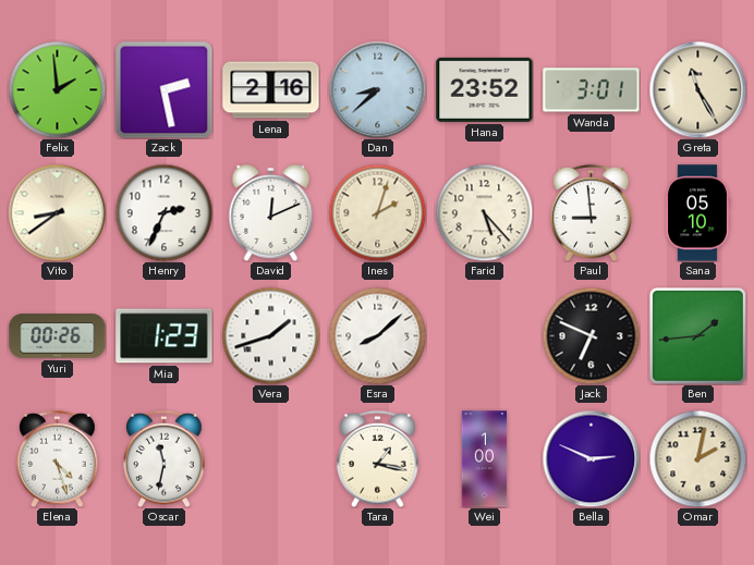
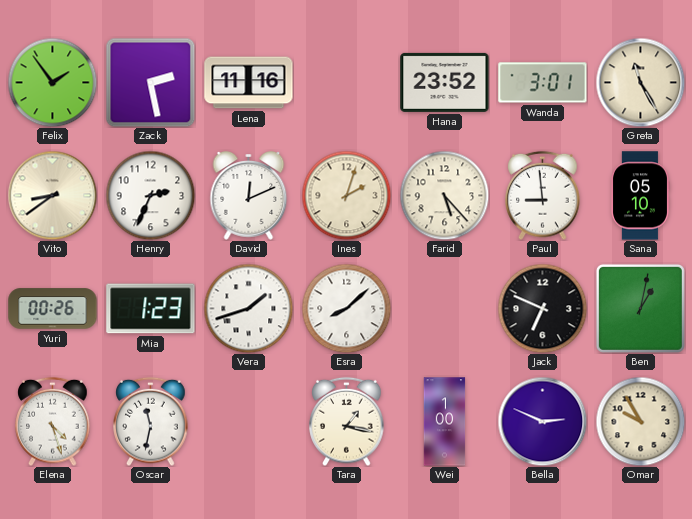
Felix: 1:59 -> 1:54 (52, 82)
Lena: 2:16 -> 11:16 (249, 83)
Dan: 8:38 -> none (377, 89)
Ben: 1:44 -> 1:02 (640, 308)
Omar: 2:02 -> 9:55 (640, 421)
